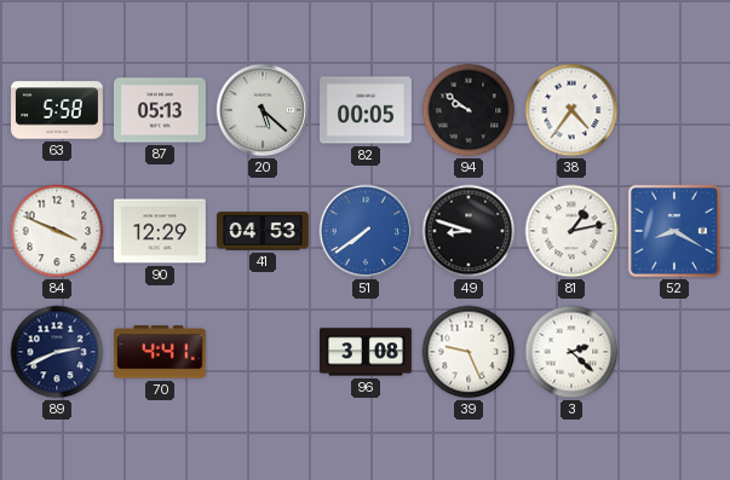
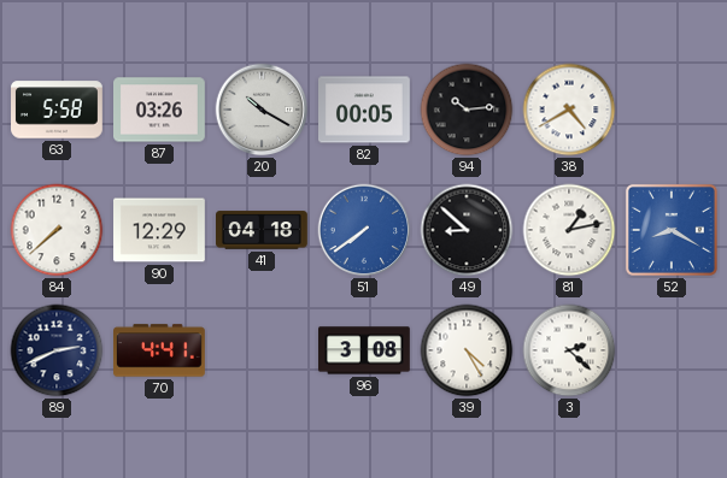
87: 05:13 -> 03:26 (160, 110)
20: 5:22 -> 10:20 (262, 110)
94: 9:51 -> 10:14 (467, 110)
38: 4:36 -> 4:40 (569, 110)
84: 3:49 -> 7:38 (57, 230)
41: 04:53 -> 04:18 (263, 230)
49: 8:48 -> 8:52 (467, 230)
39: 9:26 -> 4:25 (467, 350)
